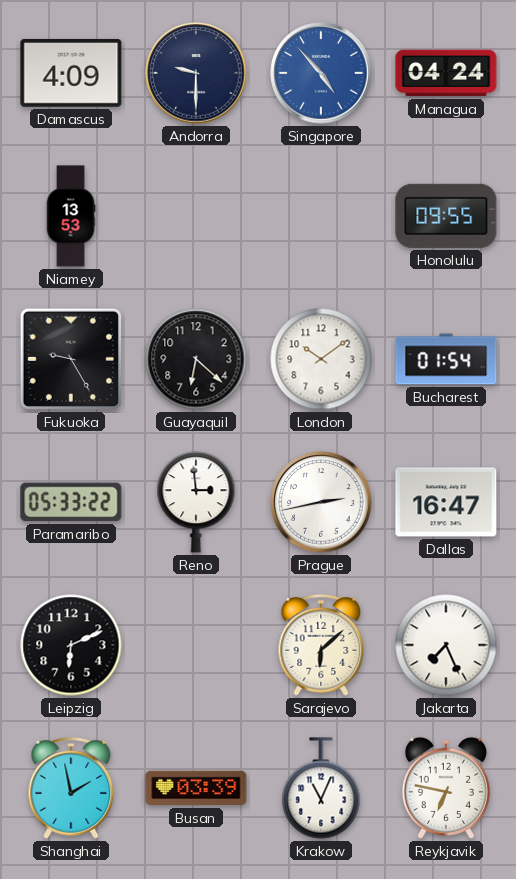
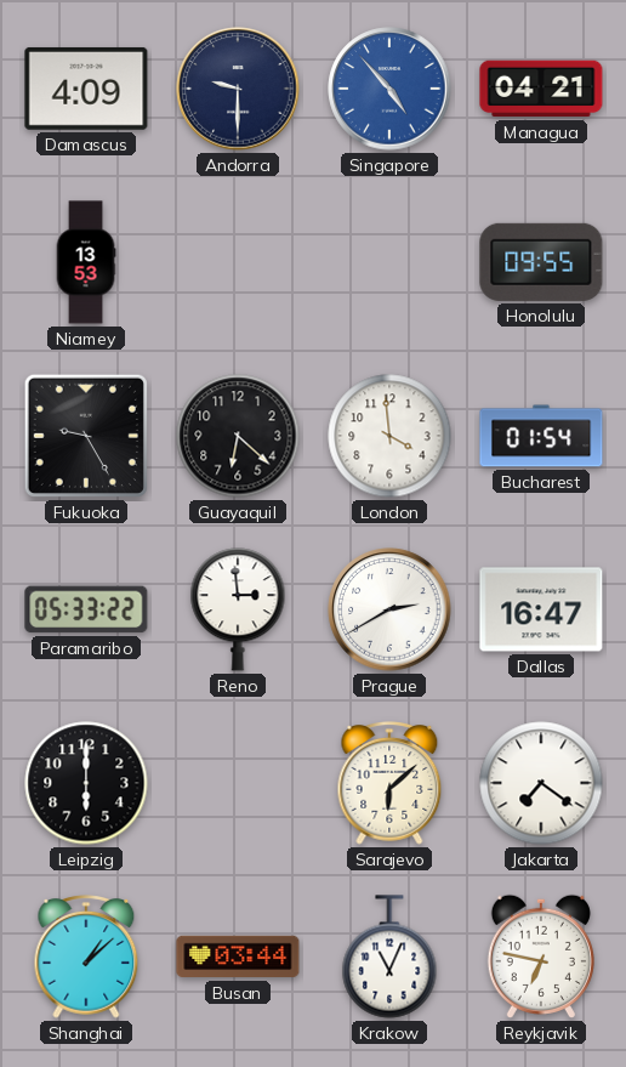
Managua: 04:24 -> 04:21 (541, 89)
London: 10:09 -> 3:59 (389, 436)
Prague: 2:43 -> 2:40 (389, 609)
Leipzig: 6:11 -> 6:00 (86, 783)
Jakarta: 7:26 -> 7:21 (541, 783)
Shanghai: 1:58 -> 1:08 (86, 958)
Busan: 03:39 -> 03:44 (238, 957)
